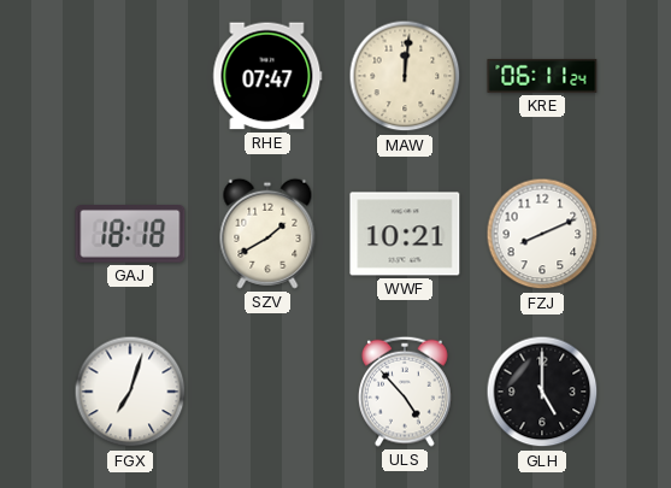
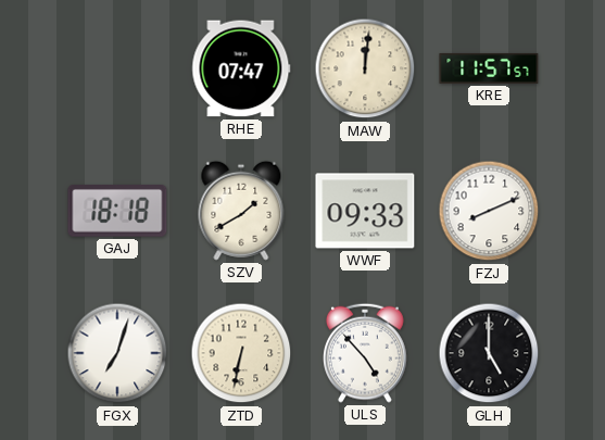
KRE: 06:11 -> 11:57 (489, 68)
WWF: 10:21 -> 09:33 (365, 211)
ZTD: none -> 6:32 (241, 353)
